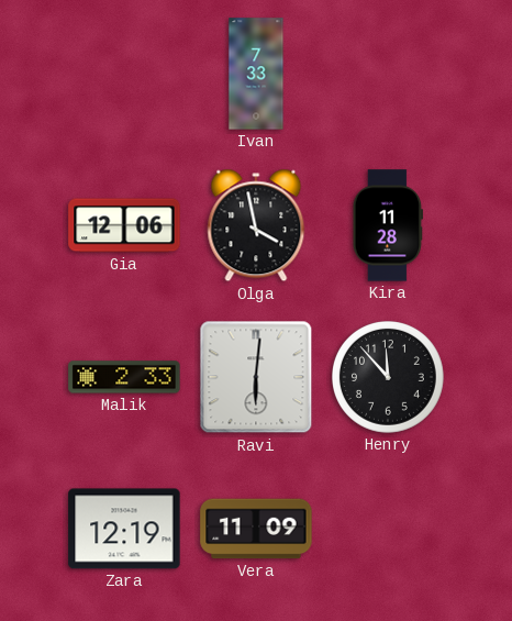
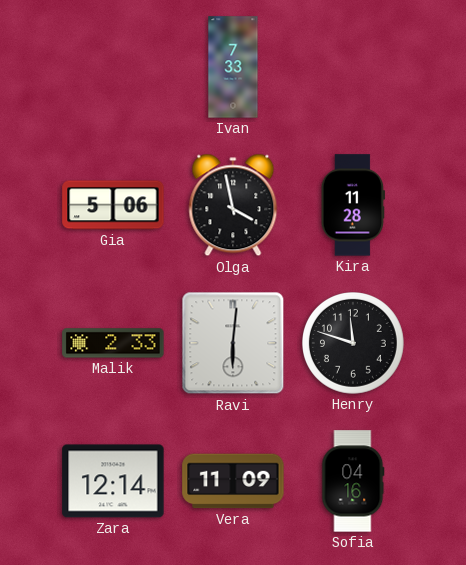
Gia: 12:06 -> 5:06 (113, 205)
Henry: 11:53 -> 11:48 (354, 344)
Zara: 12:19 -> 12:14 (113, 481)
Sofia: none -> 04:16 (353, 481)
